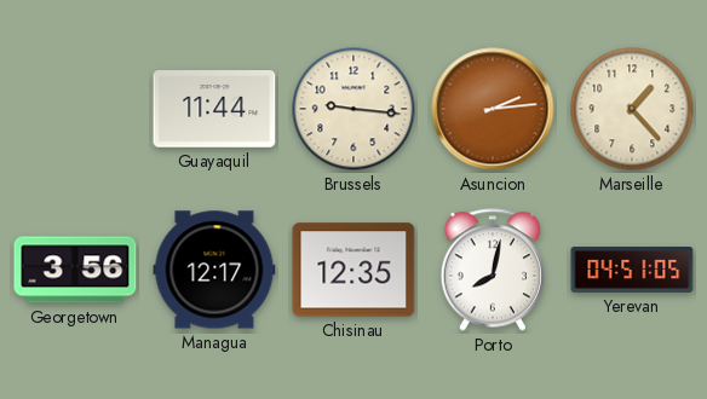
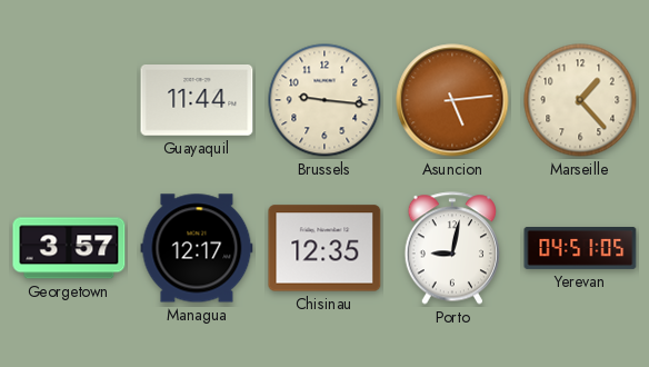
Asuncion: 2:14 -> 5:14 (452, 100)
Georgetown: 3:56 -> 3:57 (69, 248)
Porto: 8:02 -> 9:02 (451, 248)
